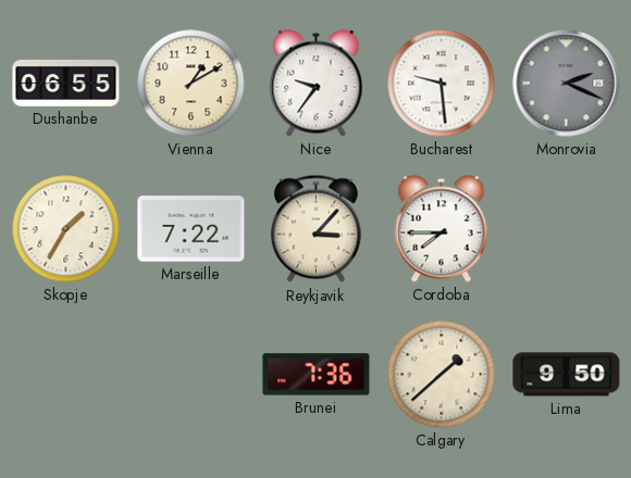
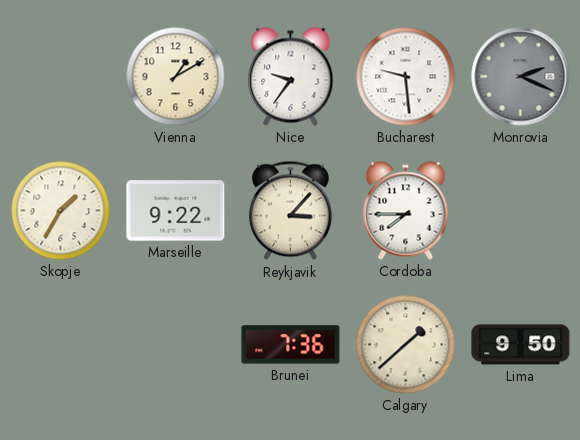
Dushanbe: 06:55 -> none (66, 83)
Marseille: 7:22 -> 9:22 (176, 211)
